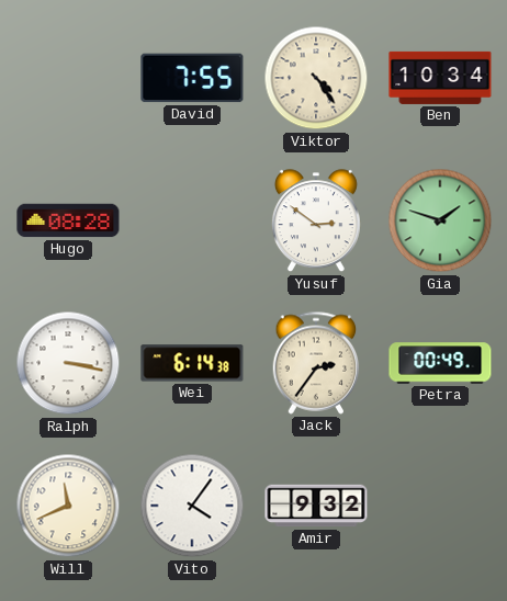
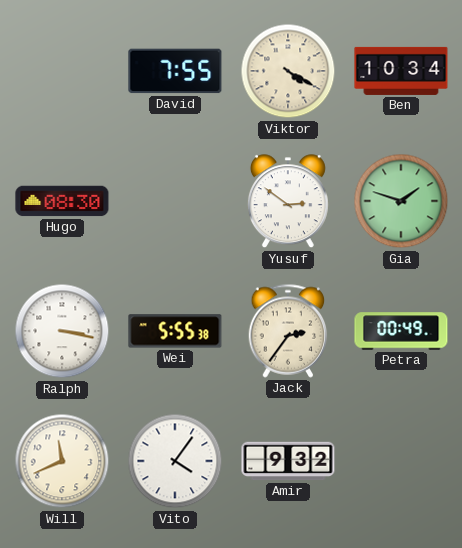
Viktor: 4:24 -> 4:20 (288, 71)
Hugo: 08:28 -> 08:30 (62, 201)
Wei: 6:14 -> 5:55 (175, 331)
